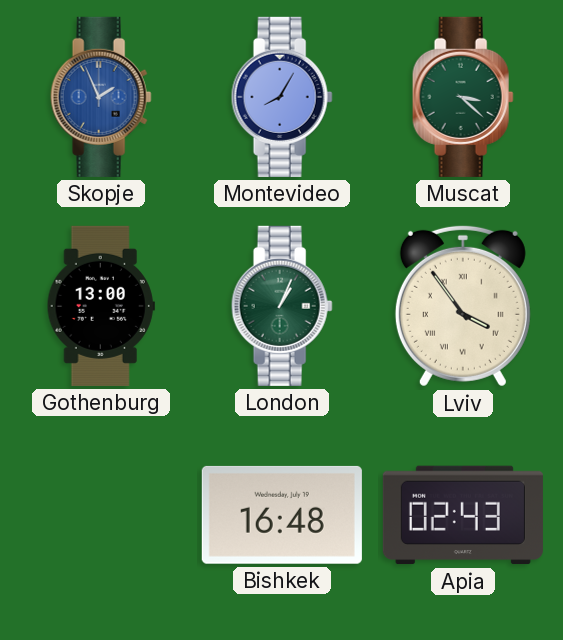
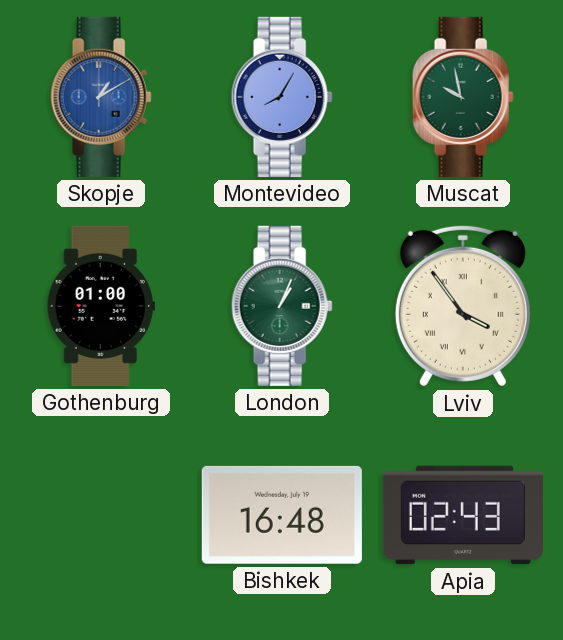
Skopje: 1:56 -> 1:10 (101, 97)
Muscat: 3:22 -> 9:58 (463, 97)
Gothenburg: 13:00 -> 01:00 (101, 306)
